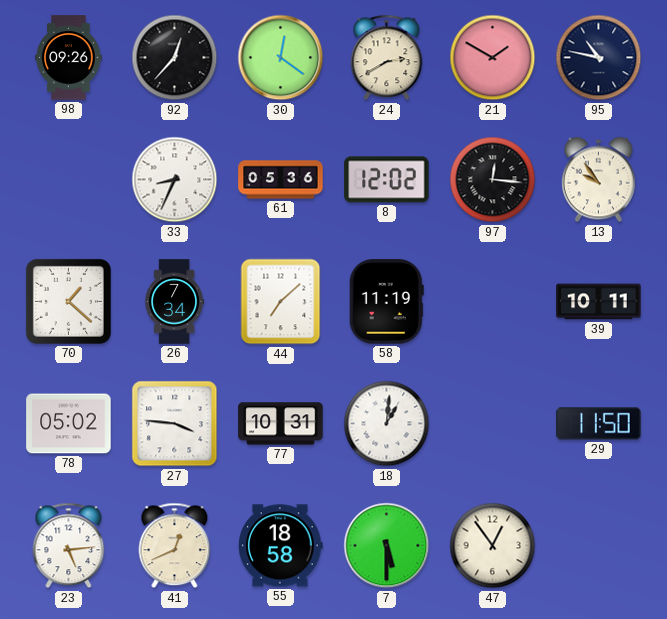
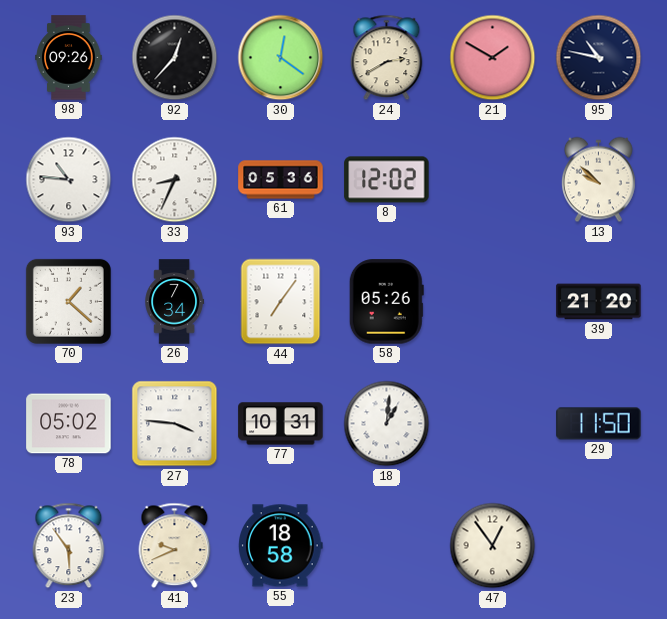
93: none -> 10:46 (69, 180)
97: 12:16 -> none (493, 180)
13: 9:54 -> 9:52 (599, 180)
44: 7:08 -> 7:06 (281, 302)
58: 11:19 -> 05:26 (386, 302)
39: 10:11 -> 21:20 (599, 302)
23: 5:14 -> 5:54 (69, 546)
41: 12:41 -> 9:41 (175, 546)
7: 5:30 -> none (387, 546)
